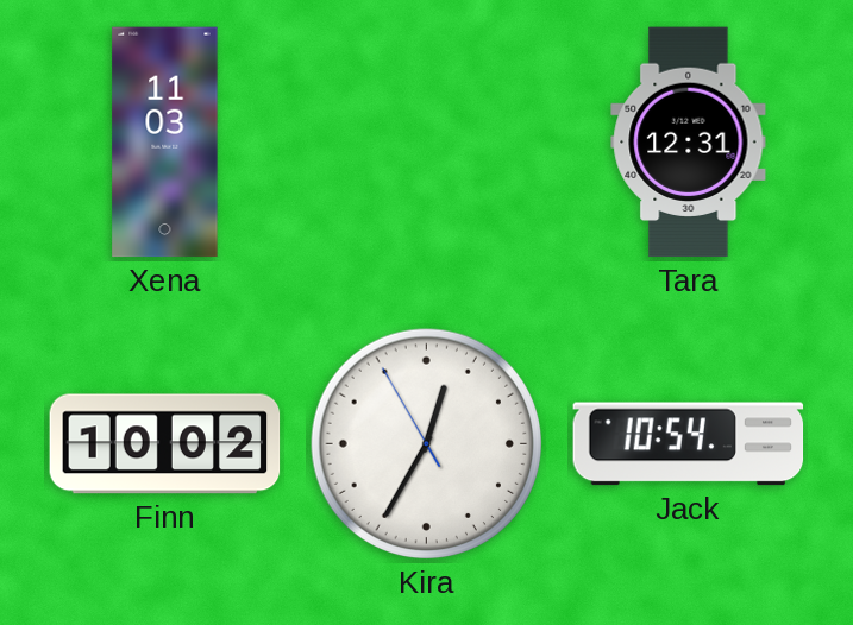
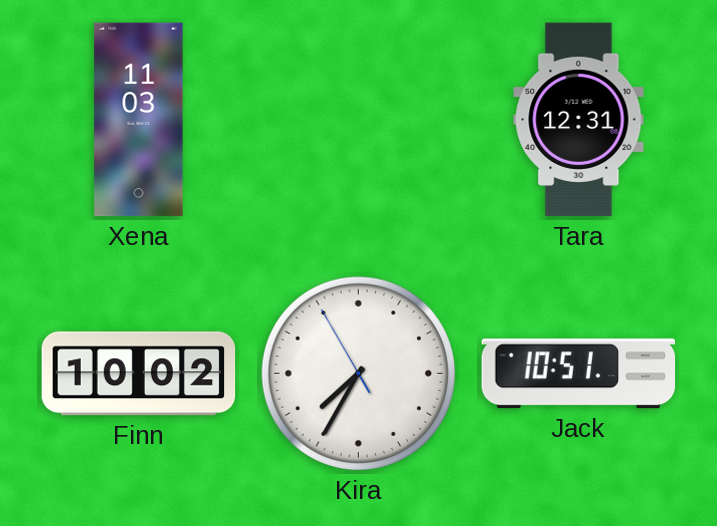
Kira: 12:34 -> 7:34 (359, 374)
Jack: 10:54 -> 10:51 (579, 374)
